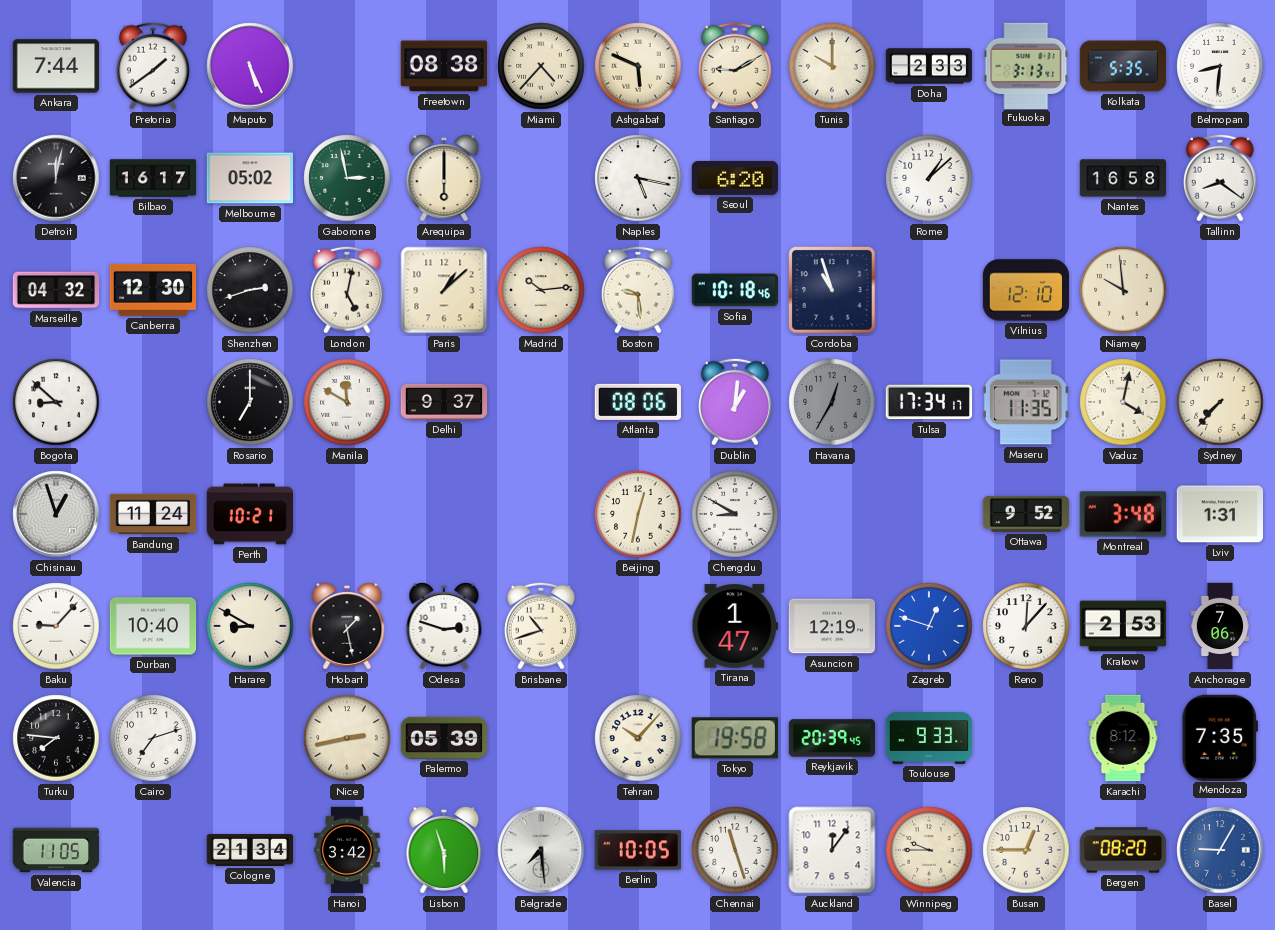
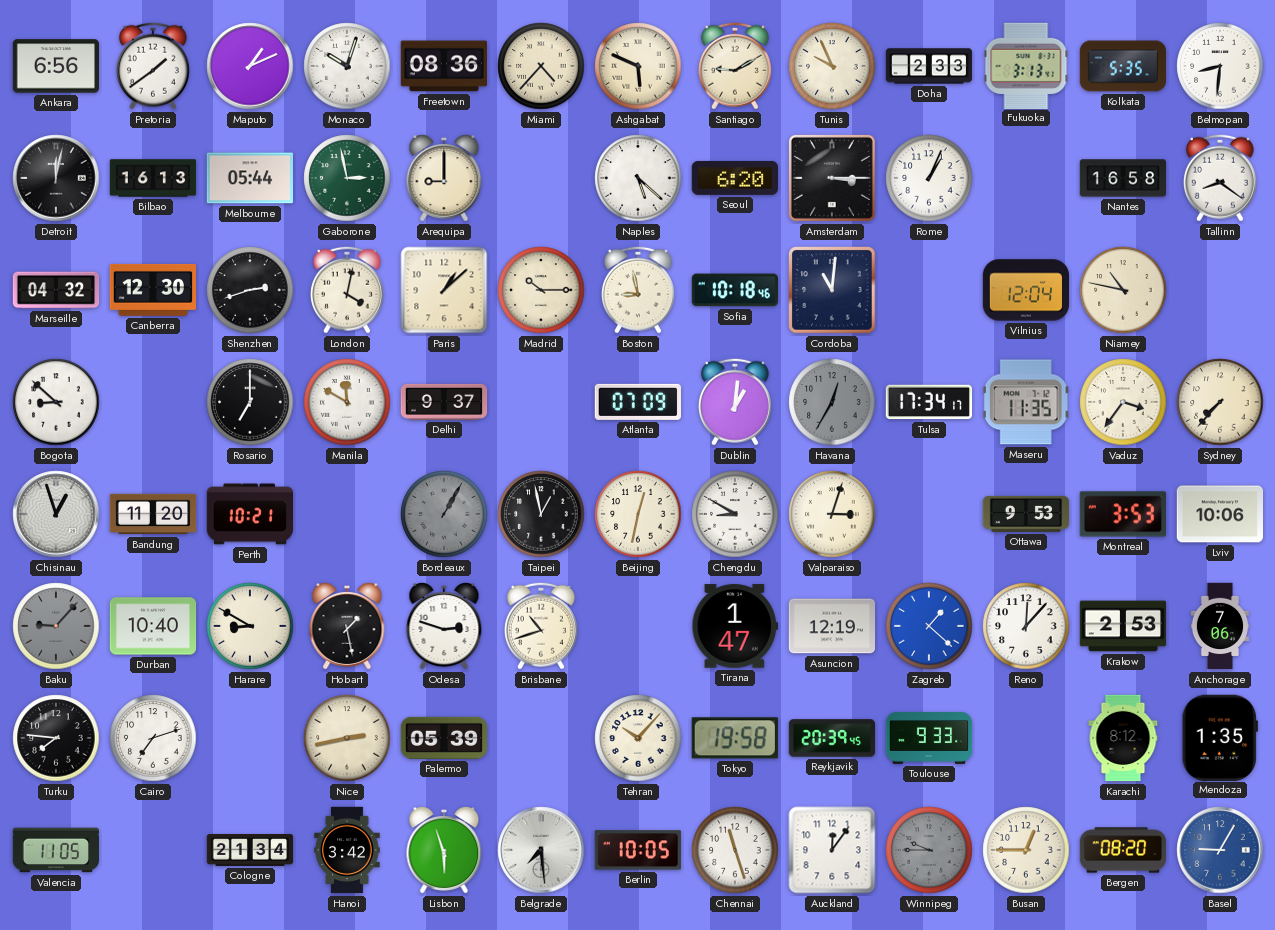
Ankara: 7:44 -> 6:56 (55, 66)
Maputo: 5:26 -> 1:11 (250, 66)
Monaco: none -> 10:03 (347, 66)
Freetown: 08:38 -> 08:36 (443, 66)
Tunis: 10:00 -> 9:56 (832, 66)
Bilbao: 16:17 -> 16:13 (153, 178)
Melbourne: 05:02 -> 05:44 (249, 178)
Arequipa: 6:00 -> 9:00 (444, 179)
Naples: 5:17 -> 5:22 (638, 178)
Amsterdam: none -> 3:15 (832, 178)
Rome: 1:08 -> 1:04 (929, 178)
London: 5:02 -> 4:02 (347, 290)
Madrid: 10:14 -> 10:15 (541, 290)
Boston: 9:29 -> 8:58 (638, 290)
Cordoba: 10:57 -> 11:01 (832, 290)
Vilnius: 12:10 -> 12:04 (1026, 290)
Niamey: 9:59 -> 10:47 (1123, 290)
Atlanta: 08:06 -> 07:09 (638, 402)
Vaduz: 4:02 -> 3:36 (1123, 402)
Bandung: 11:24 -> 11:20 (153, 514)
Bordeaux: none -> 1:05 (444, 514)
Taipei: none -> 12:58 (541, 514)
Valparaiso: none -> 3:03 (832, 514)
Ottawa: 9:52 -> 9:53 (1026, 514)
Montreal: 3:48 -> 3:53 (1122, 514)
Lviv: 1:31 -> 10:06 (1219, 514)
Baku dial: white -> grey (56, 626)
Zagreb: 12:48 -> 1:22 (929, 626)
Mendoza: 7:35 -> 1:35 (1220, 737)
Winnipeg dial: cream -> grey (929, 850)
